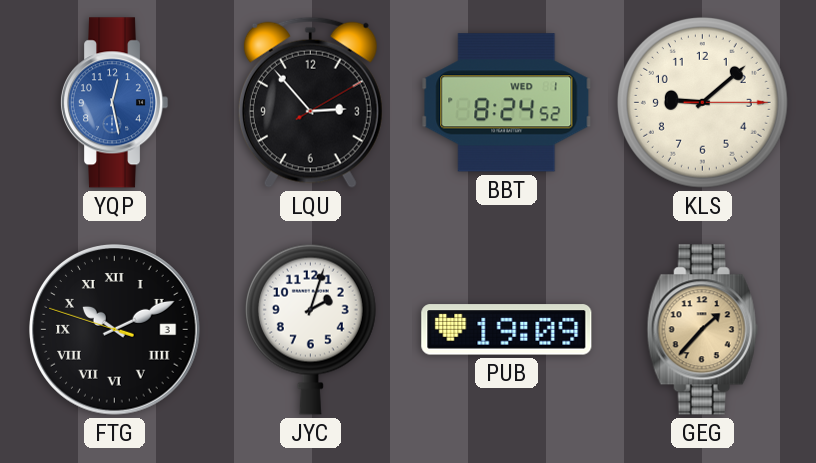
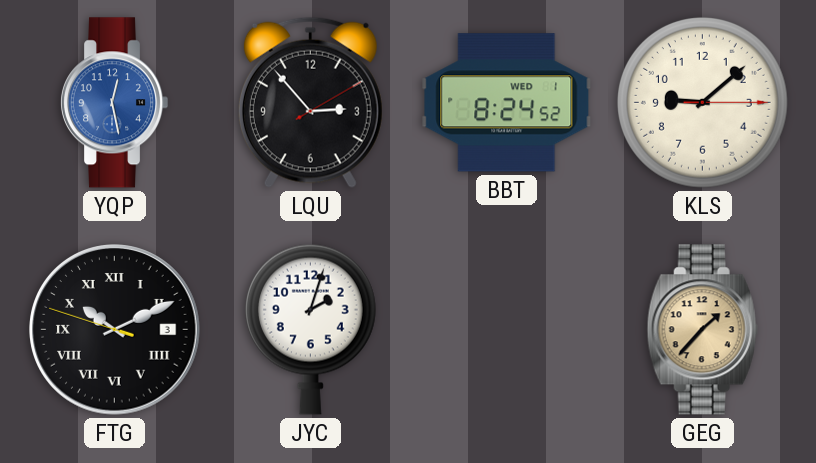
PUB: 19:09 -> none (507, 330)
